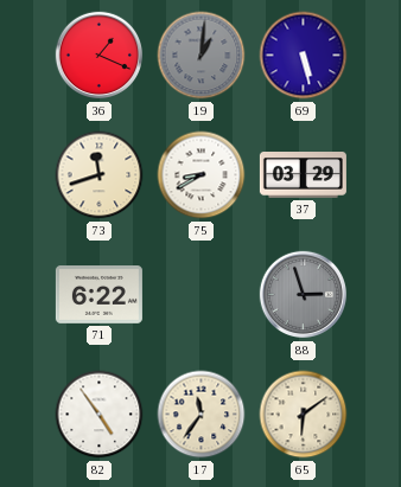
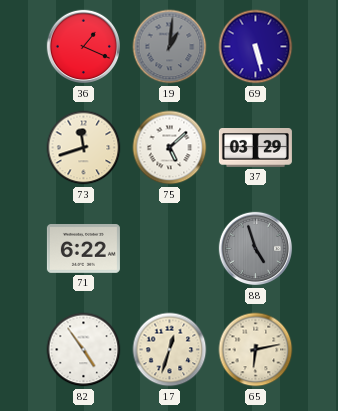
75: 8:40 -> 5:08 (170, 148)
88: 2:57 -> 4:57 (256, 249)
17: 11:36 -> 12:33 (170, 350)
65: 6:09 -> 6:13 (256, 350)
